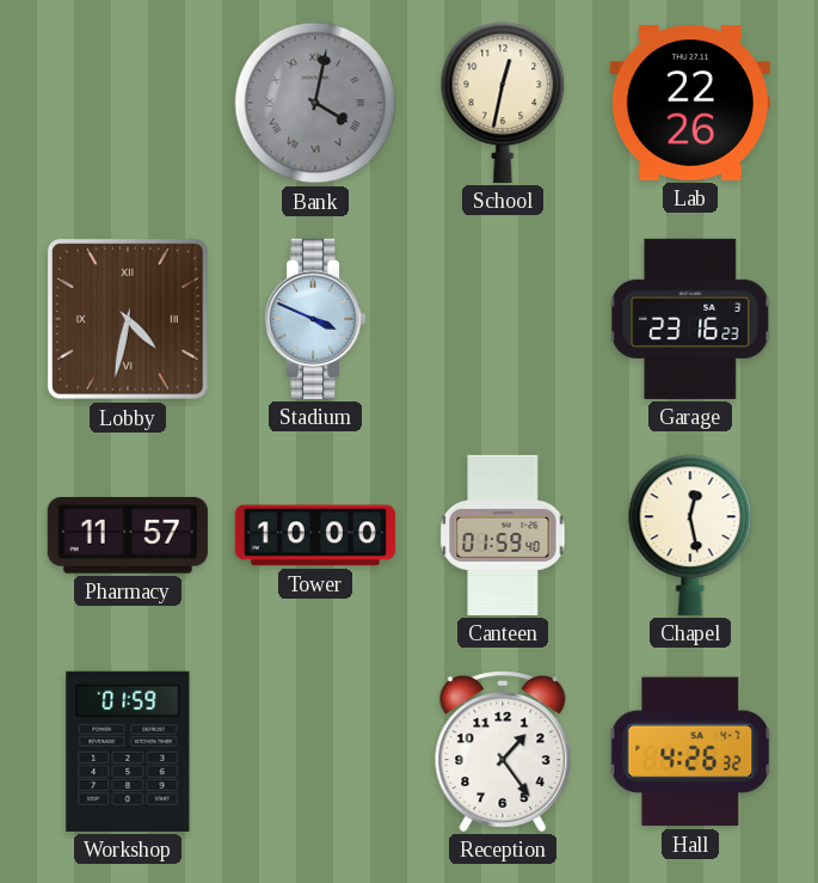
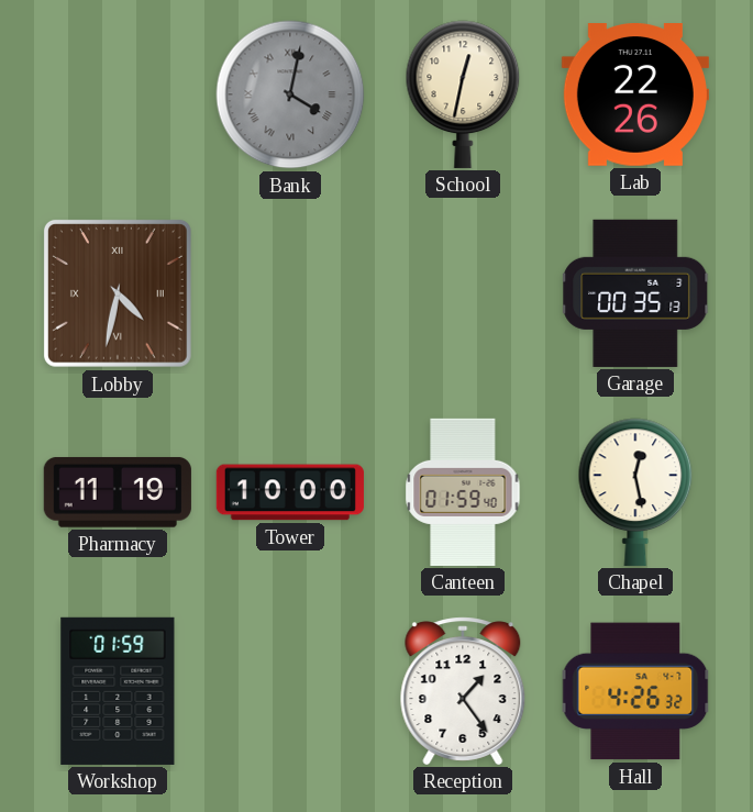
Stadium: 3:49 -> none (316, 319)
Garage: 23:16 -> 00:35 (636, 293)
Pharmacy: 11:57 -> 11:19 (118, 492)
